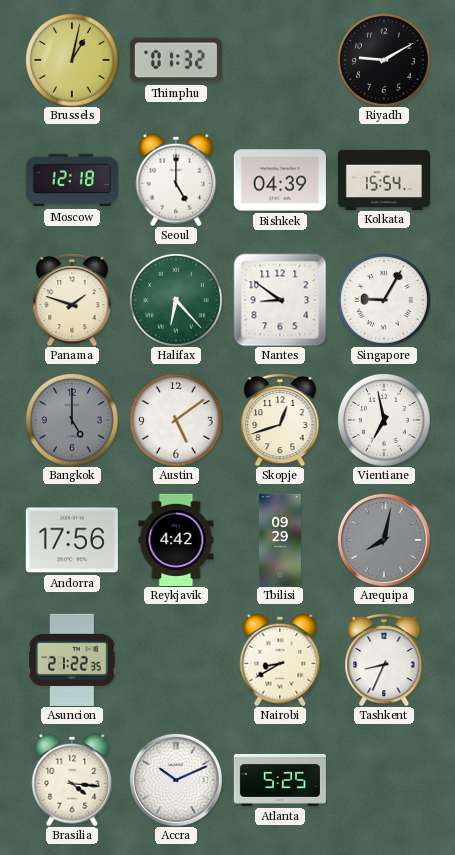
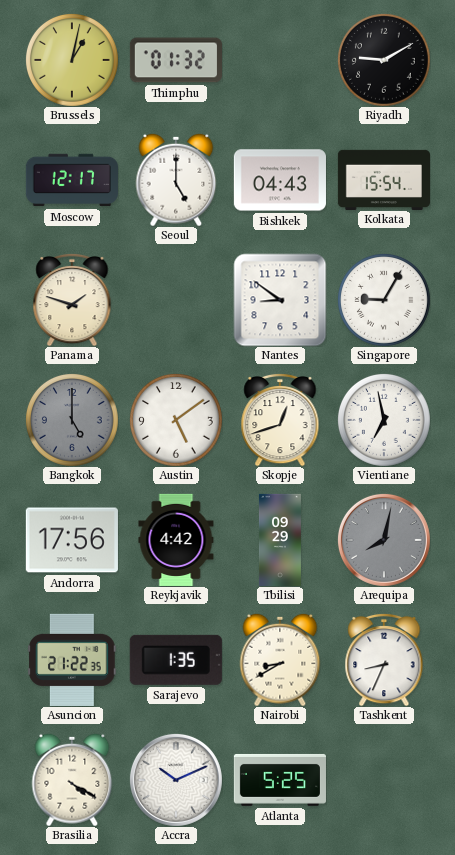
Moscow: 12:18 -> 12:17 (72, 180)
Bishkek: 04:39 -> 04:43 (280, 180)
Halifax: 6:23 -> none (176, 300)
Sarajevo: none -> 1:35 (176, 660)
Brasilia: 4:16 -> 4:20 (72, 780)
